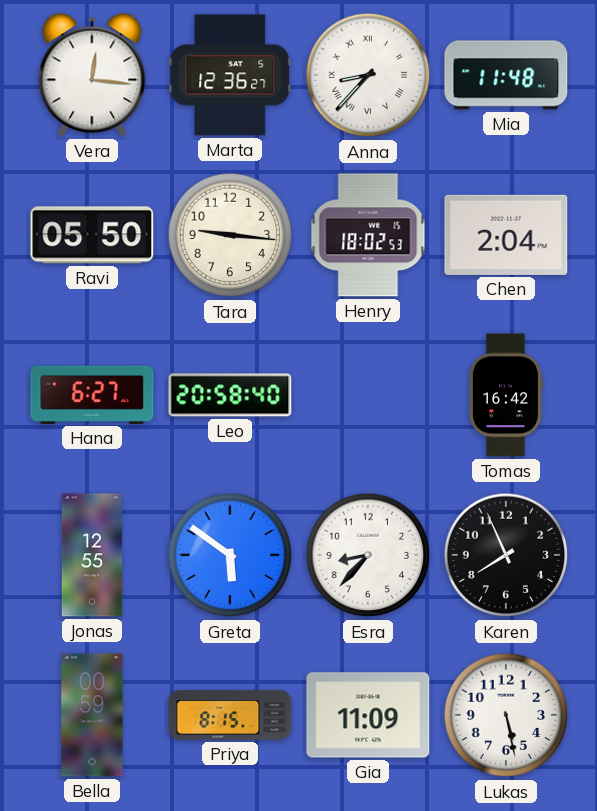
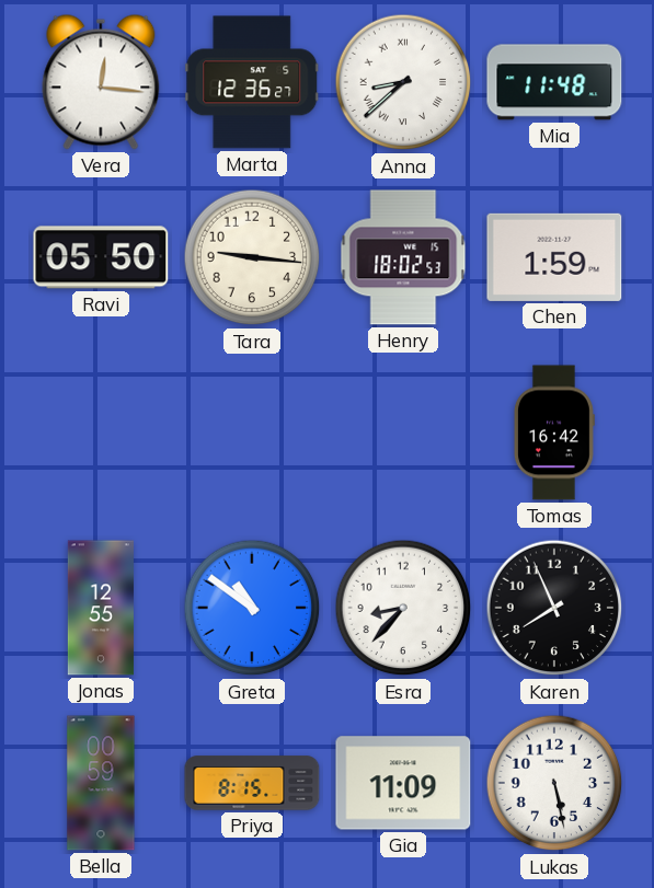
Anna: 8:37 -> 8:38 (403, 82)
Chen: 2:04 -> 1:59 (554, 257)
Hana: 6:27 -> none (92, 395)
Leo: 20:58 -> none (230, 395)
Greta: 5:51 -> 10:51 (252, 608)
